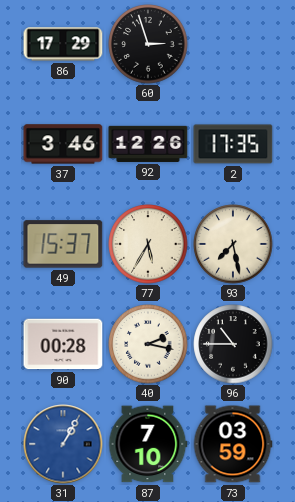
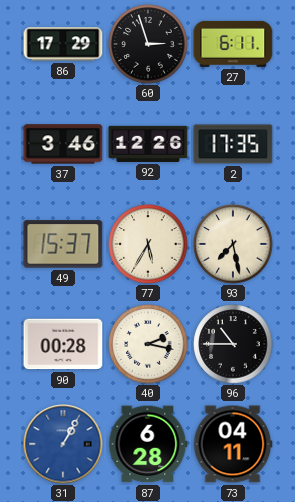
27: none -> 6:11 (233, 44)
87: 7:10 -> 6:28 (148, 444)
73: 03:59 -> 04:11 (233, 444)
